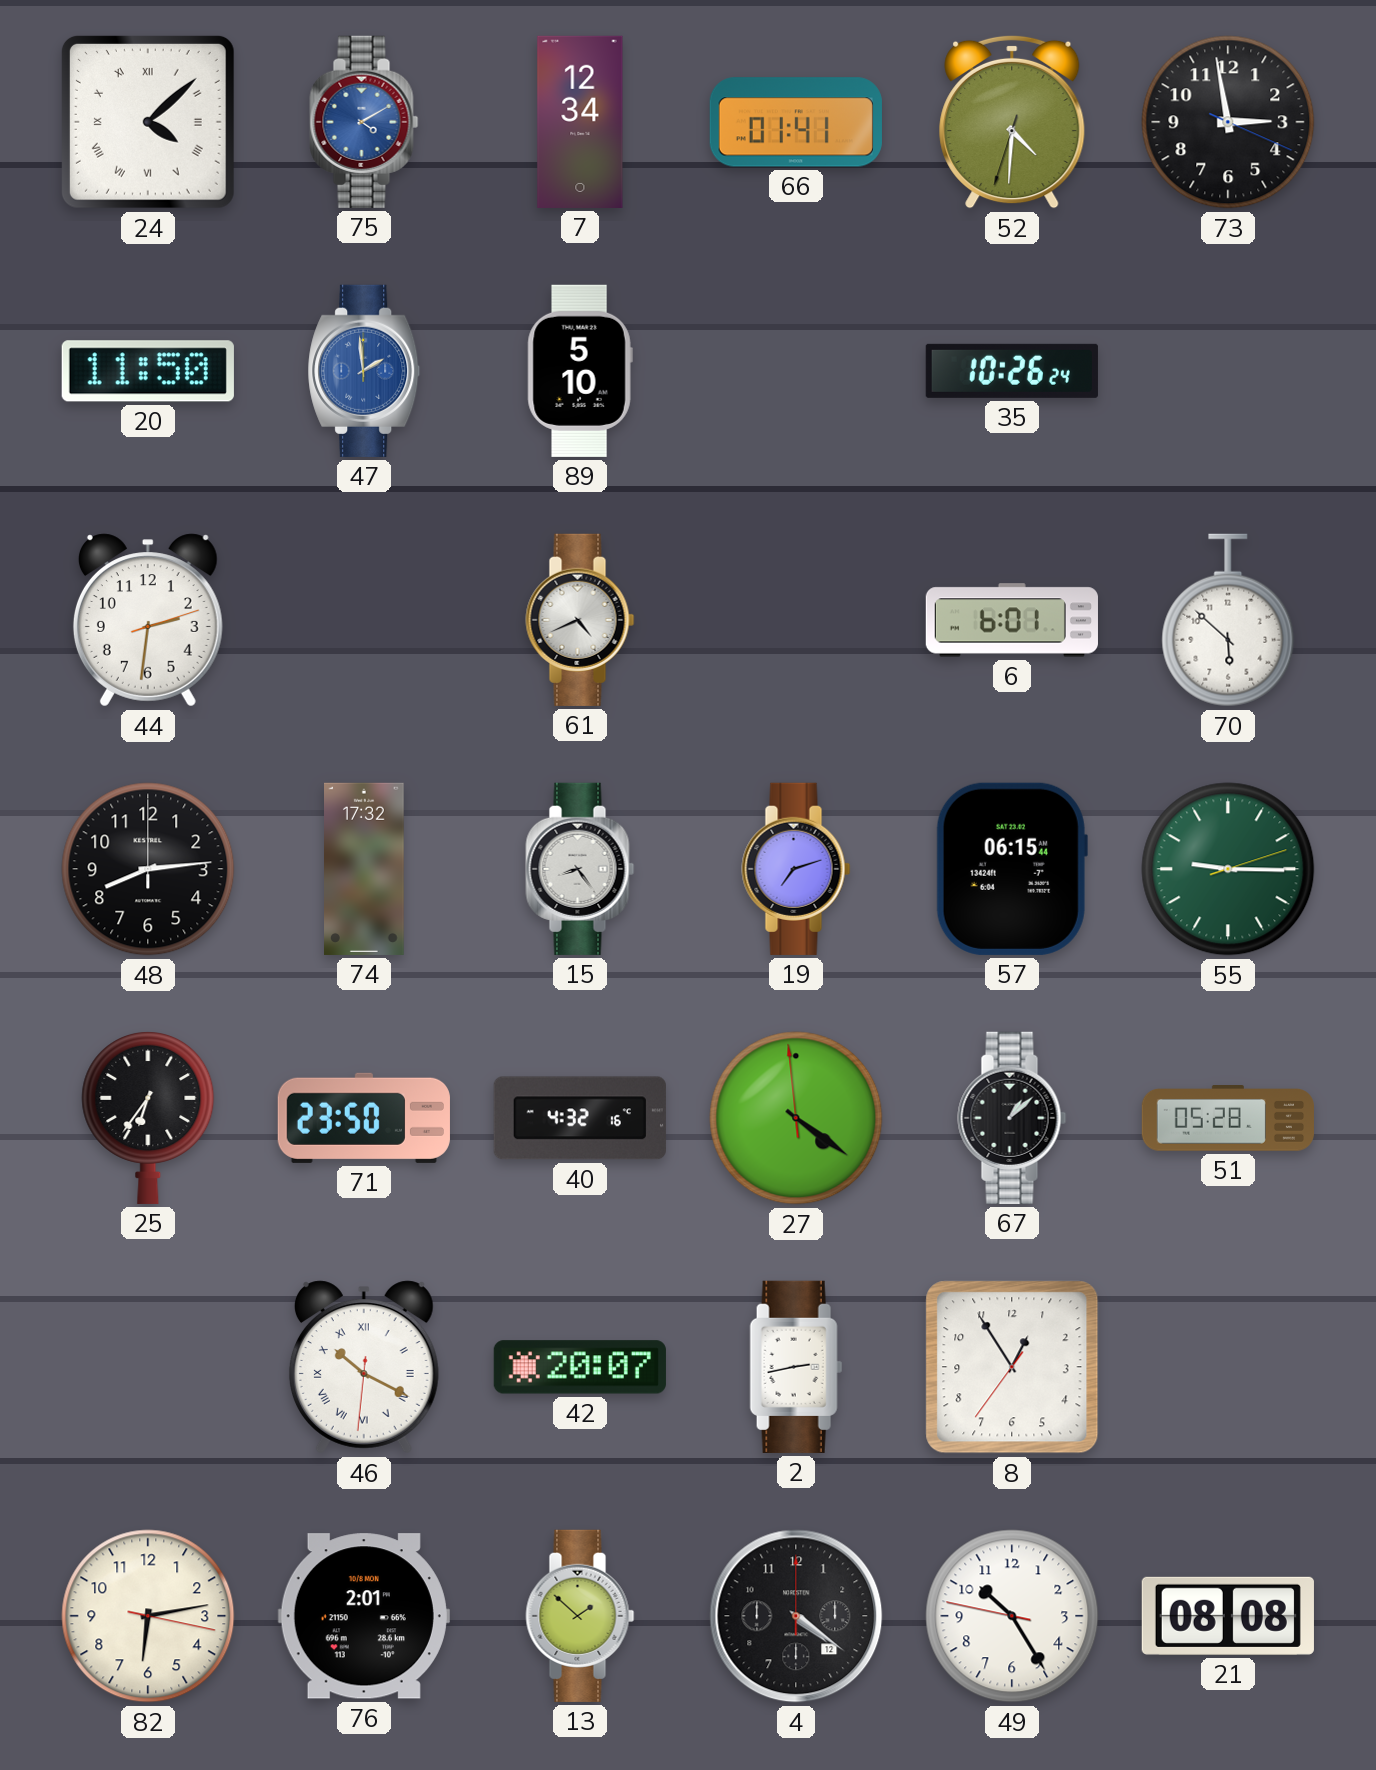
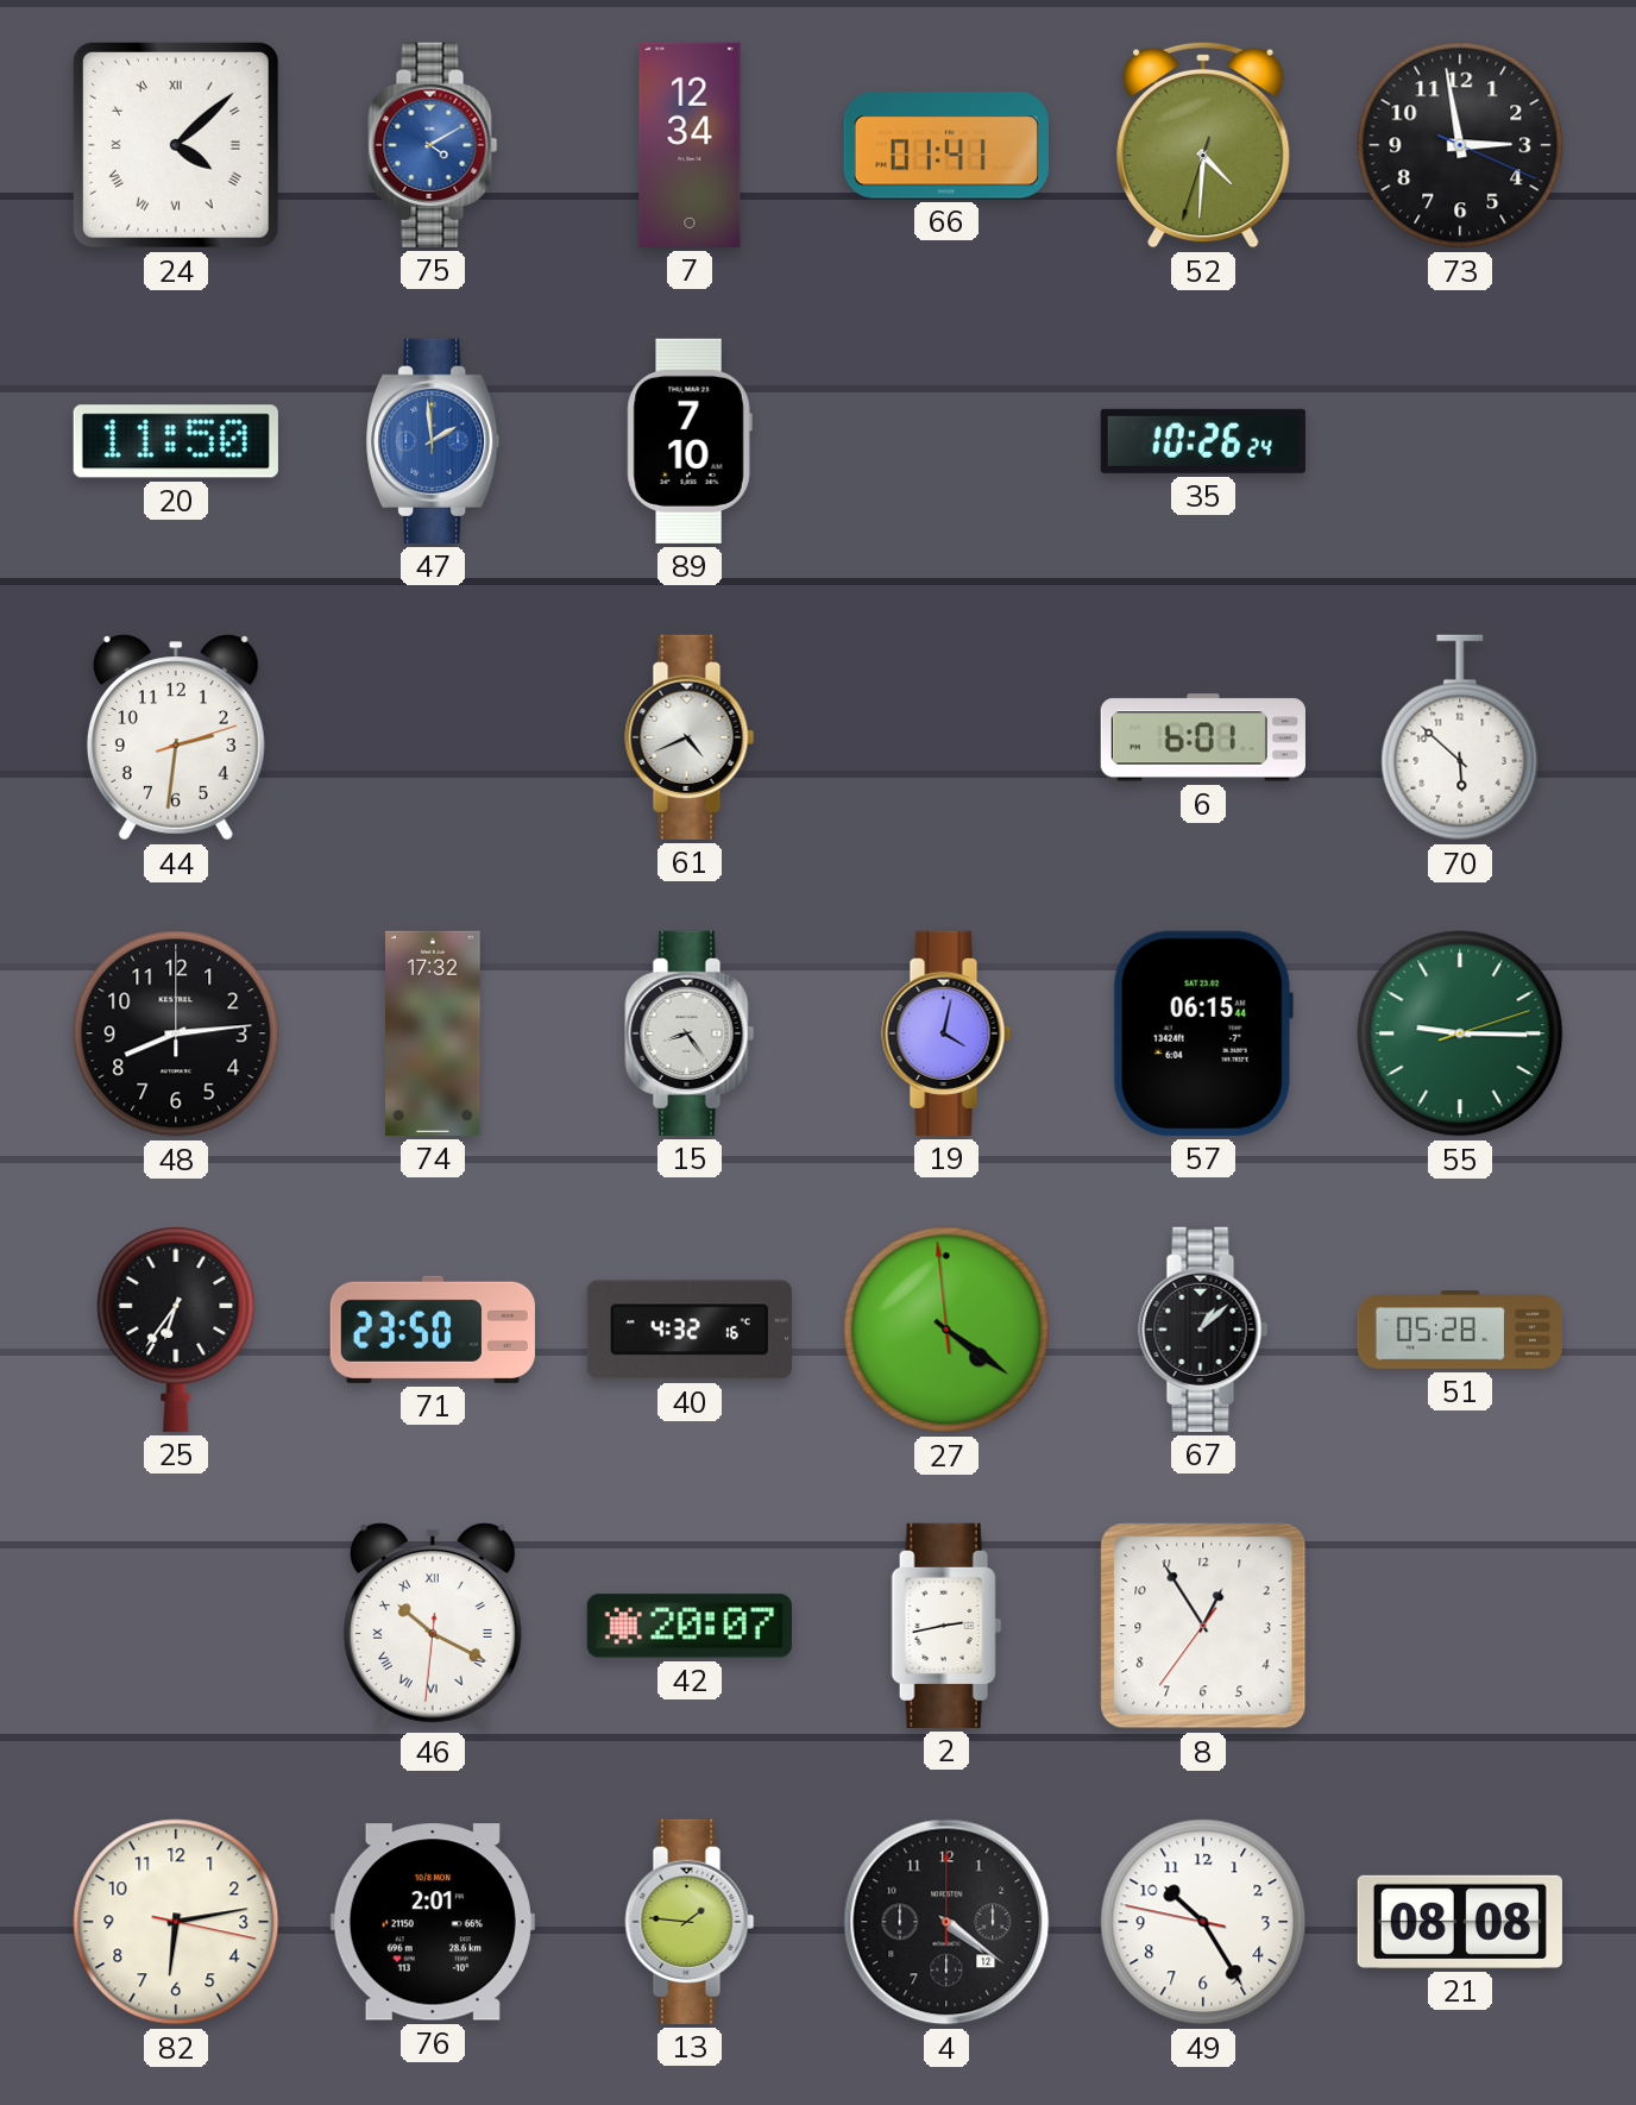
89: 5:10 -> 7:10 (690, 441)
19: 7:12 -> 4:02 (946, 1033)
13: 1:52 -> 1:46 (690, 1922)
